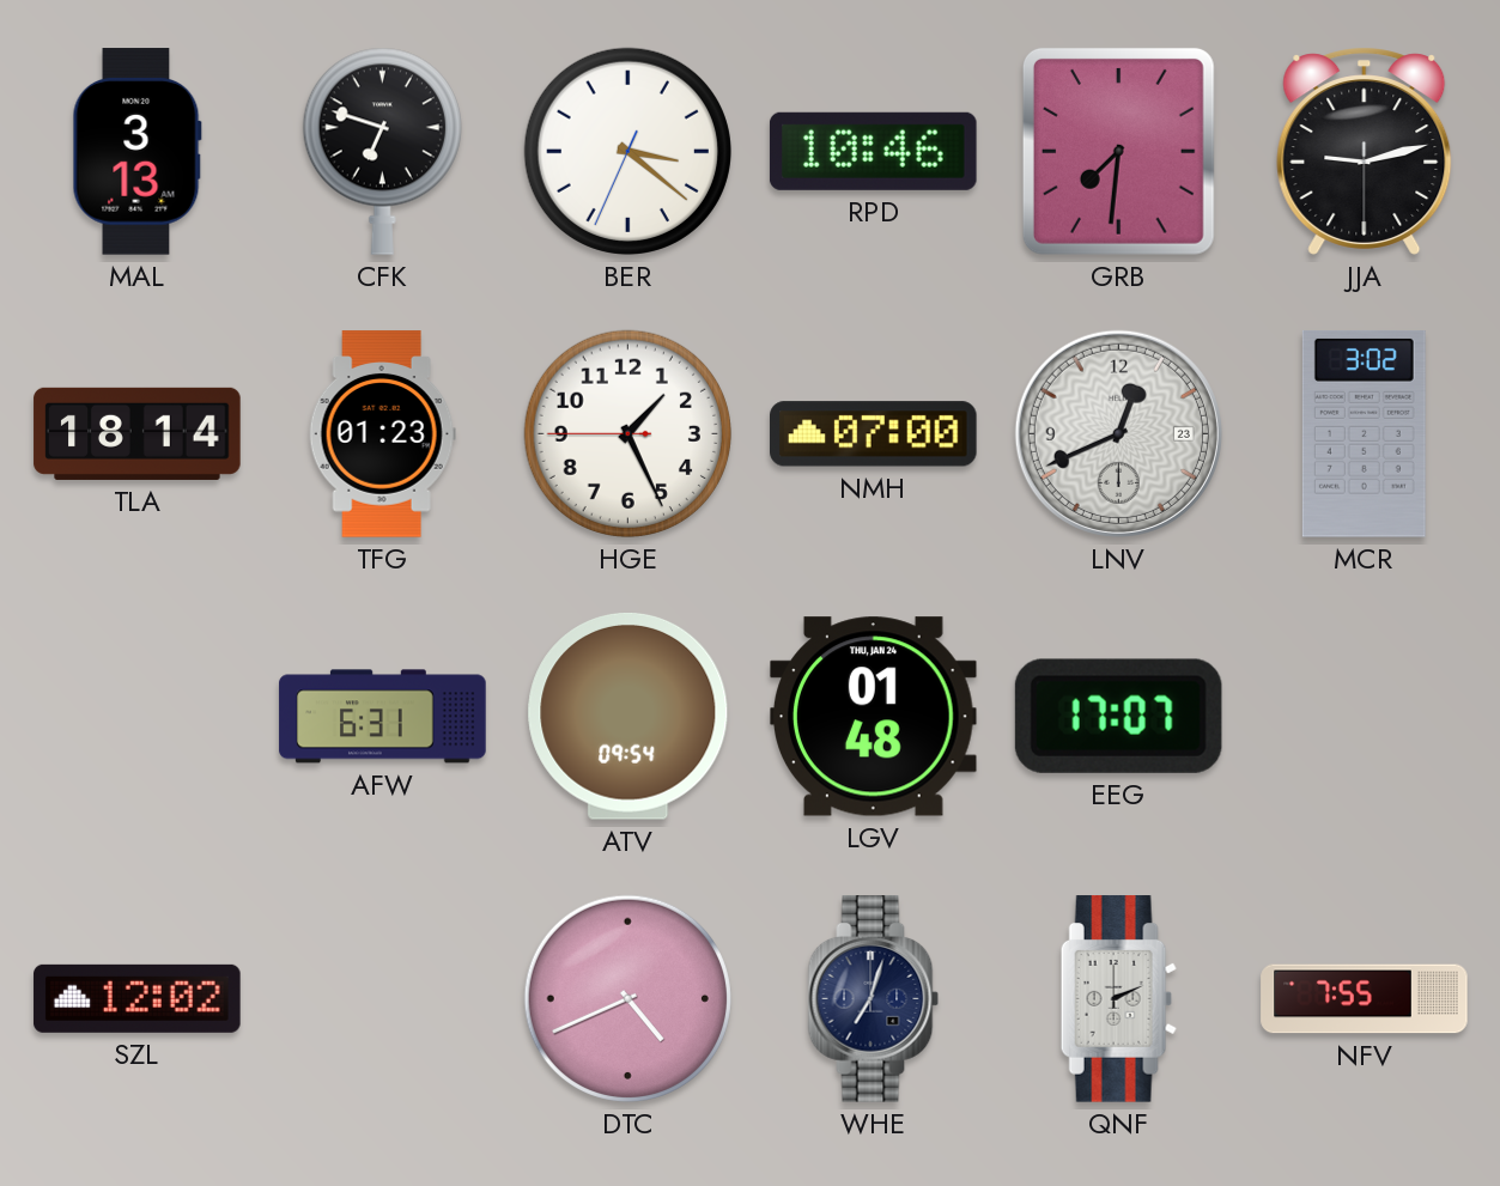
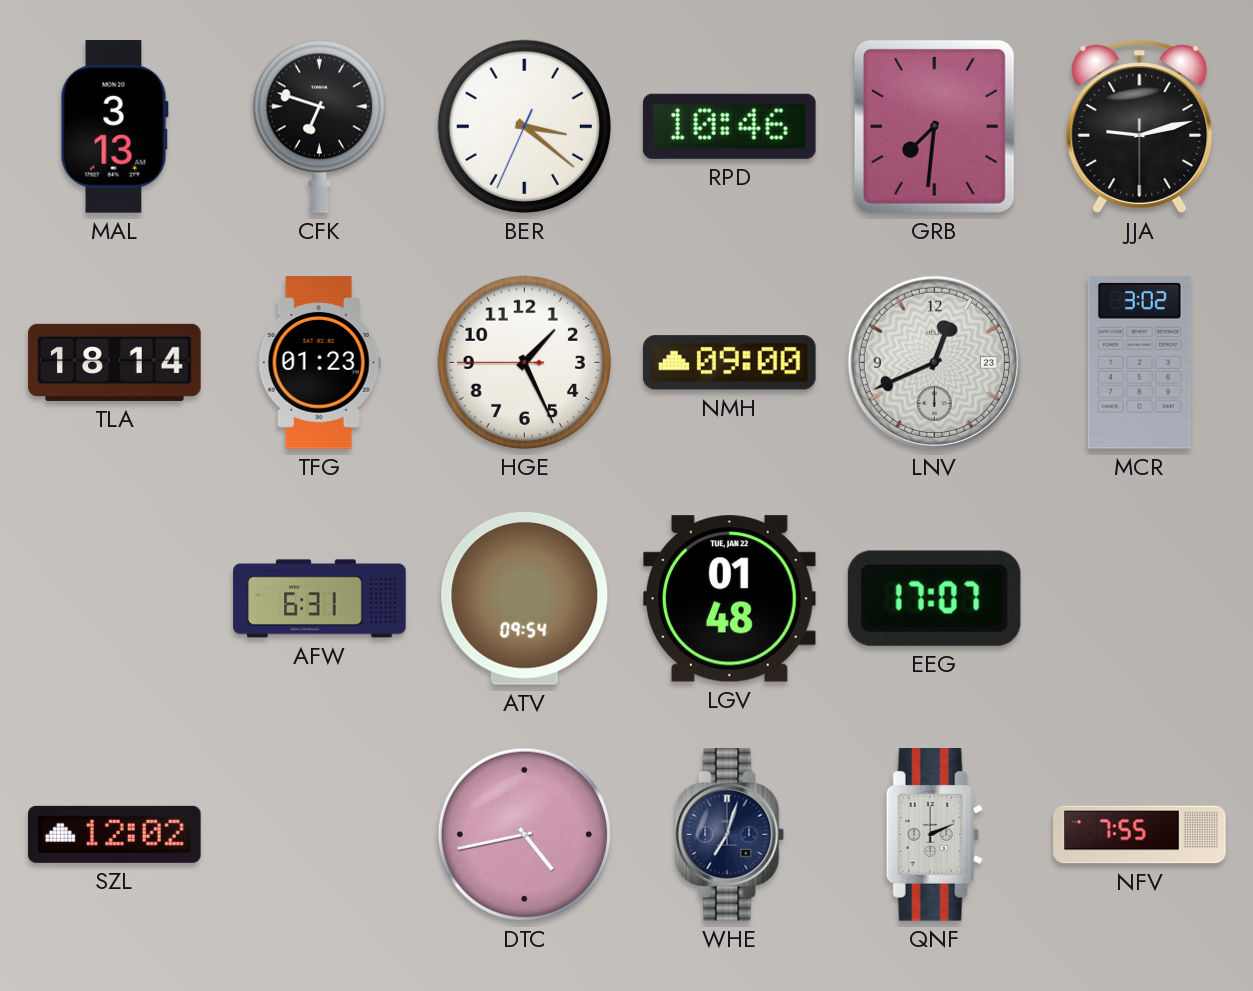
NMH: 07:00 -> 09:00 (730, 363)
LGV date: THU, JAN 24 -> TUE, JAN 22 (730, 599)
DTC: 4:41 -> 4:43 (524, 834)
